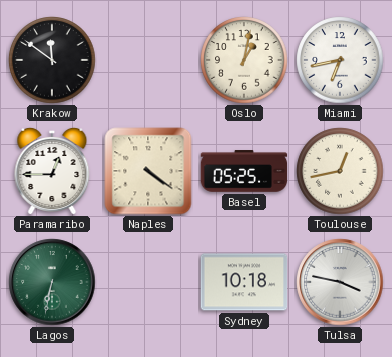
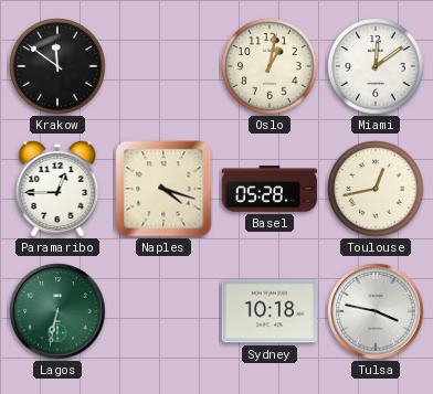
Miami: 6:43 -> 12:09 (376, 66)
Naples: 4:21 -> 4:18 (163, 189)
Basel: 05:25 -> 05:28 (270, 189)
